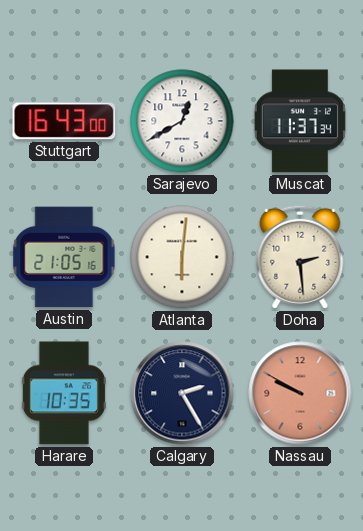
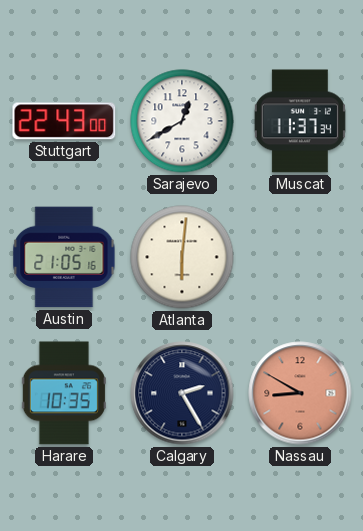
Stuttgart: 16:43 -> 22:43 (64, 121)
Doha: 2:29 -> none (300, 257)
Nassau: 9:50 -> 8:50 (300, 393)
